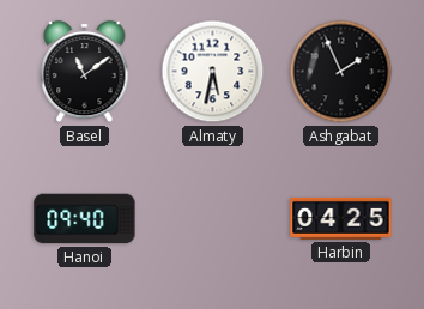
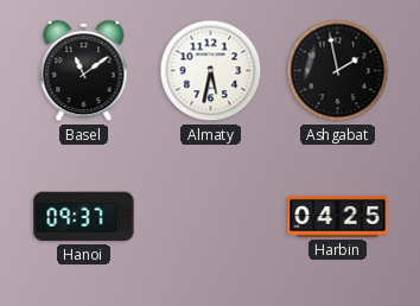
Ashgabat: 1:56 -> 1:58 (338, 71)
Hanoi: 09:40 -> 09:37 (84, 217)
